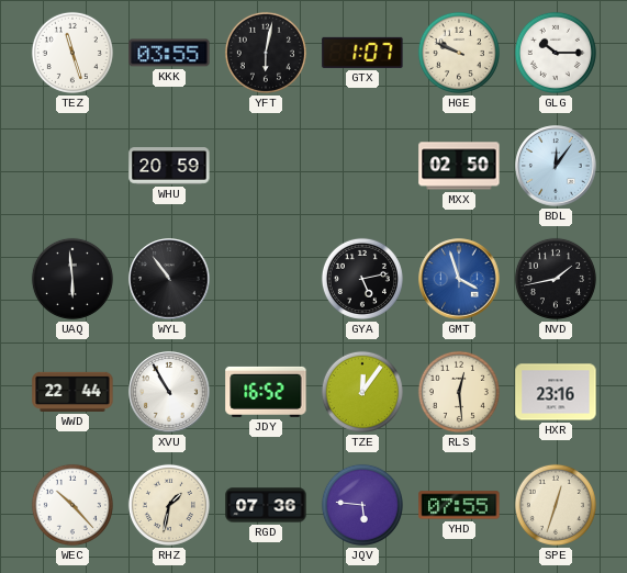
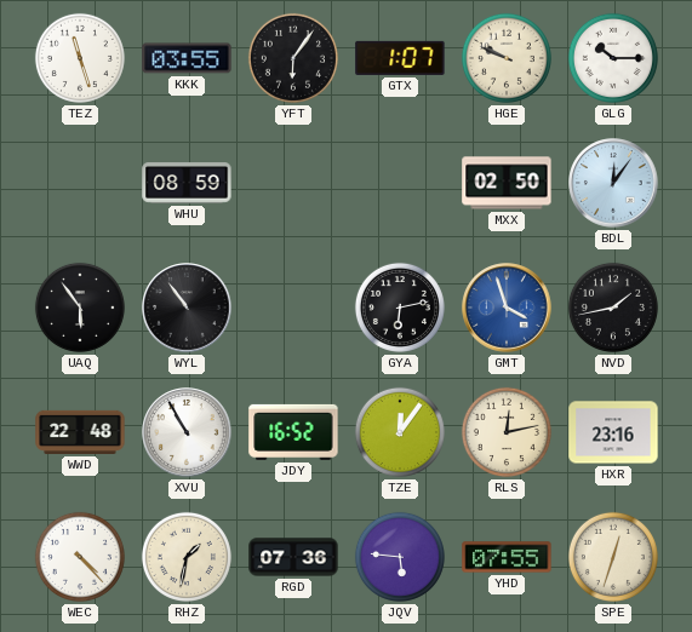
YFT: 6:02 -> 6:06 (293, 58)
WHU: 20:59 -> 08:59 (187, 183)
UAQ: 5:59 -> 5:54 (80, 308)
GYA: 5:13 -> 6:13 (400, 308)
WWD: 22:44 -> 22:48 (80, 432)
RLS: 12:29 -> 12:13 (507, 432)
WEC: 10:23 -> 4:23 (80, 557)
